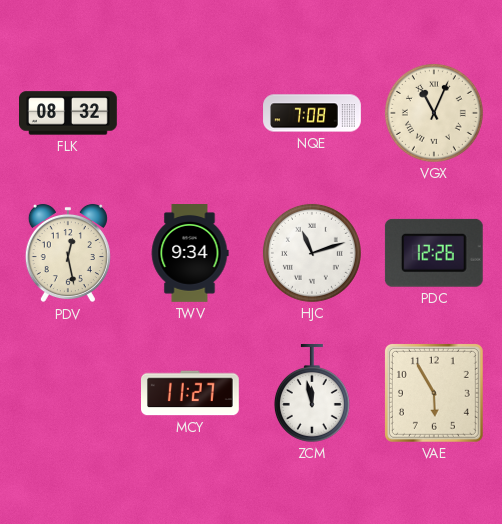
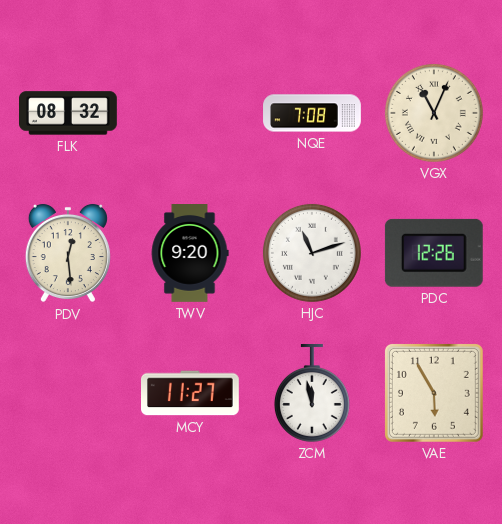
PDV: 12:28 -> 12:29 (68, 253)
TWV: 9:34 -> 9:20 (190, 254)
